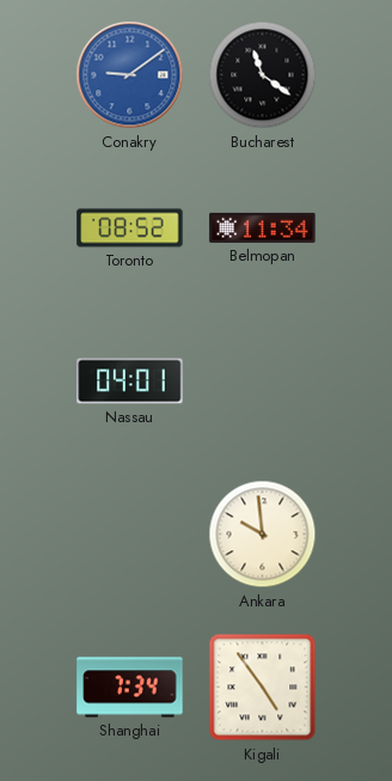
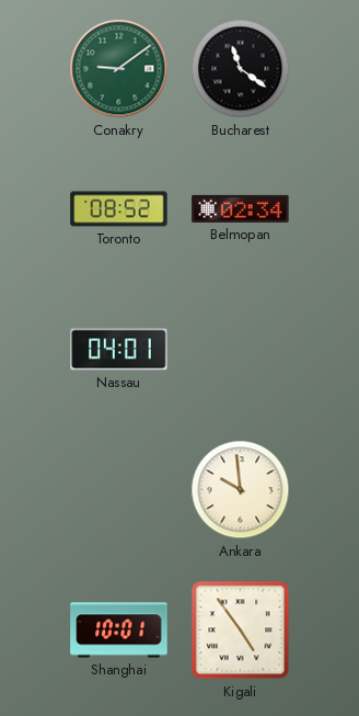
Conakry dial: blue -> green (119, 69)
Belmopan: 11:34 -> 02:34 (241, 208)
Shanghai: 7:34 -> 10:01 (119, 630)
